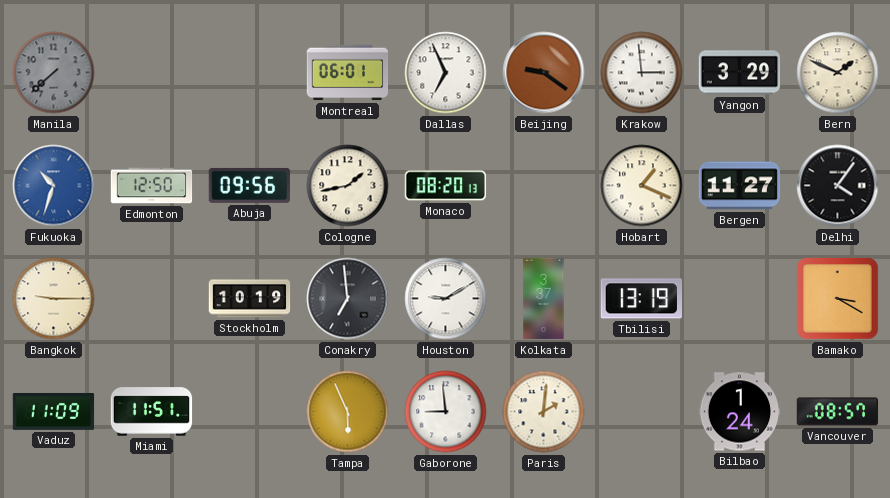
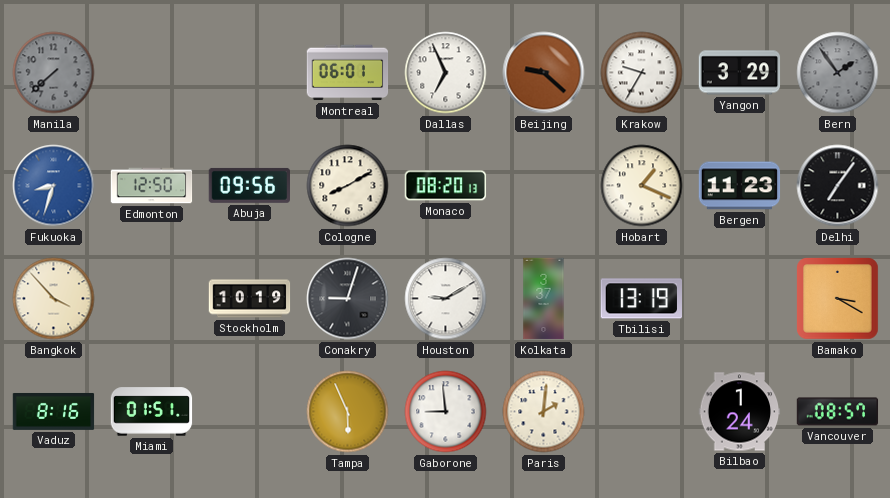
Beijing: 9:21 -> 9:22 (544, 73)
Krakow: 2:59 -> 9:35 (642, 73)
Bern: 1:49 -> 1:54 (838, 73)
Bern dial: cream -> grey (838, 73)
Fukuoka: 10:33 -> 8:33 (54, 186)
Cologne: 1:43 -> 8:10 (348, 186)
Bergen: 11:27 -> 11:23 (740, 186)
Delhi: 4:06 -> 7:06 (838, 186)
Bangkok: 9:15 -> 3:53 (54, 299)
Conakry: 6:59 -> 9:03 (348, 299)
Vaduz: 11:09 -> 8:16 (54, 411)
Miami: 11:51 -> 01:51 (152, 412)
